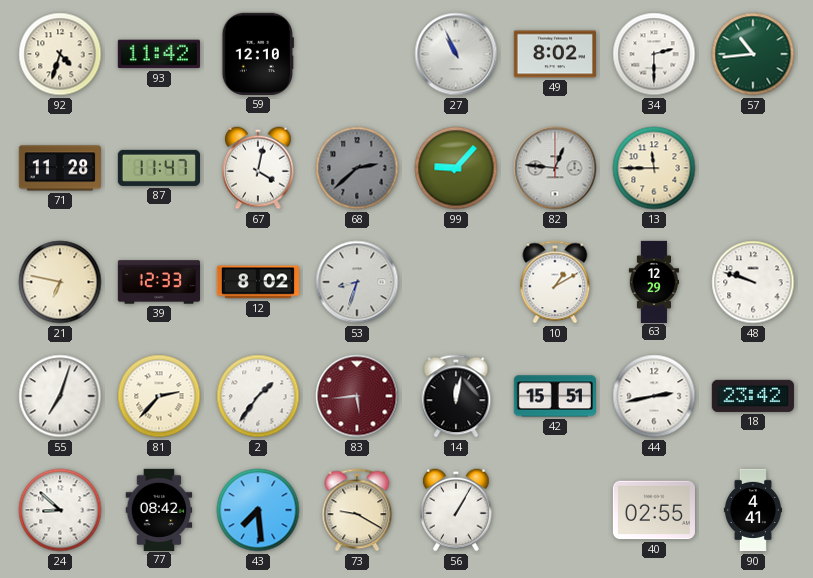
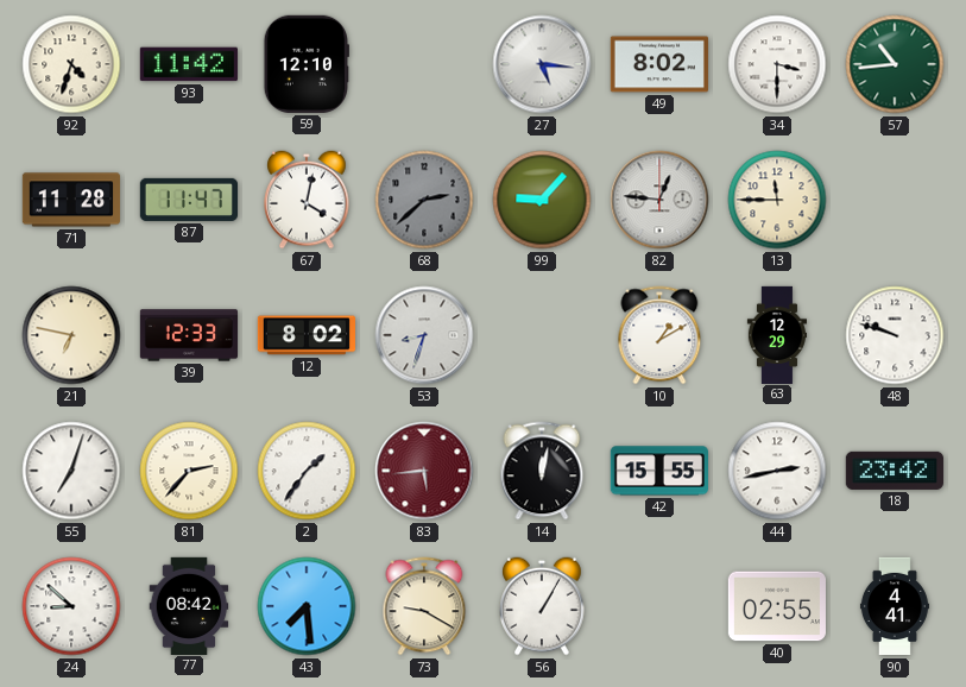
27: 10:56 -> 5:16 (542, 64)
34: 2:30 -> 3:30 (777, 64)
42: 15:51 -> 15:55 (659, 471)
